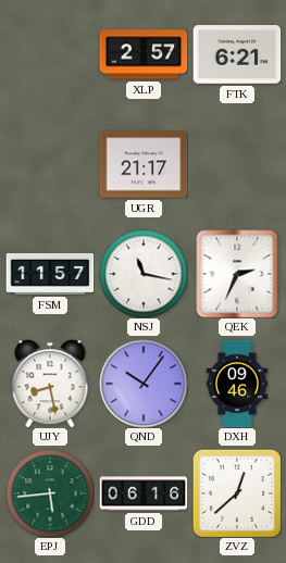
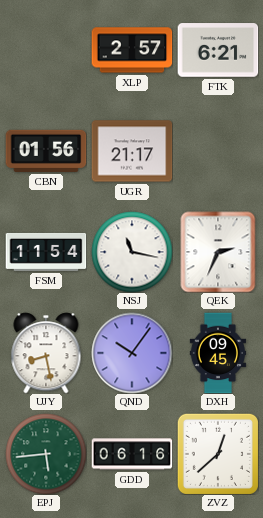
CBN: none -> 01:56 (46, 151)
FSM: 11:57 -> 11:54 (46, 252)
DXH: 09:46 -> 09:45 (218, 353)
